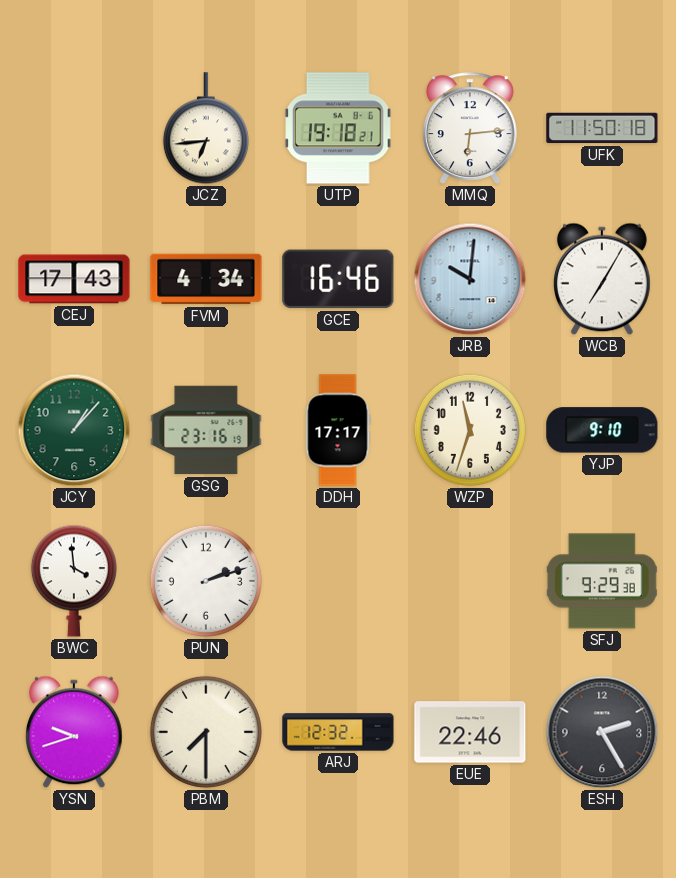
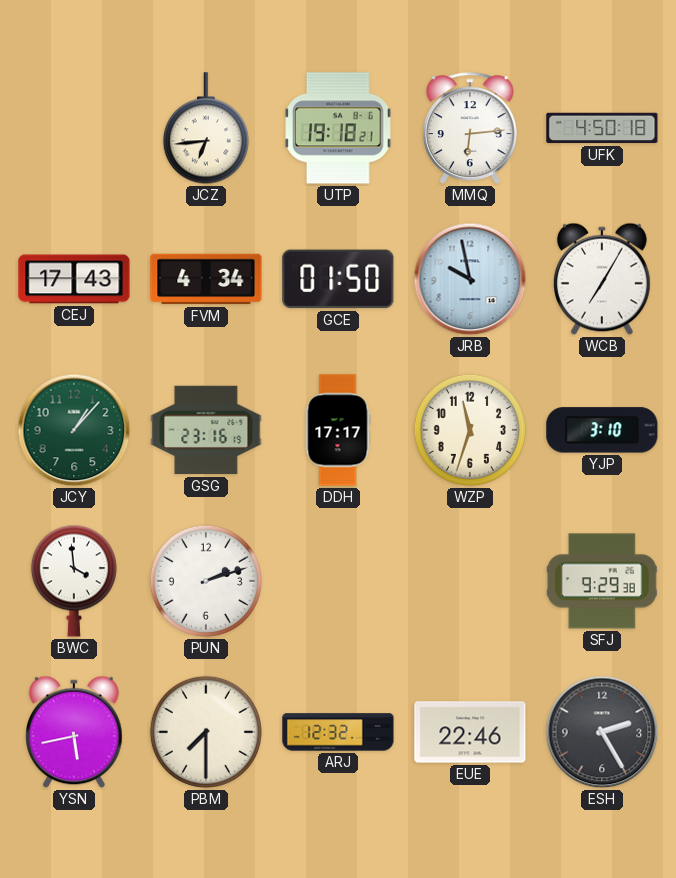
UFK: 11:50 -> 4:50 (602, 128)
GCE: 16:46 -> 01:50 (338, 279)
JRB: 10:01 -> 9:58 (470, 279)
YJP: 9:10 -> 3:10 (602, 430)
YSN: 9:42 -> 5:43 (75, 732)
